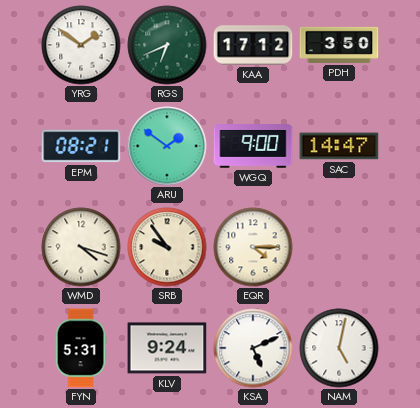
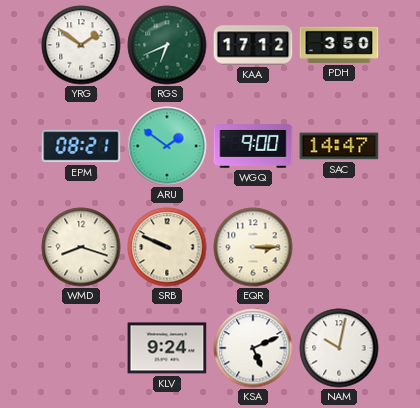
WMD: 4:18 -> 8:18 (81, 247)
SRB: 9:54 -> 9:49 (167, 247)
EQR: 4:15 -> 3:15 (253, 247)
FYN: 5:31 -> none (81, 348)
NAM: 5:02 -> 10:02 (339, 348)
